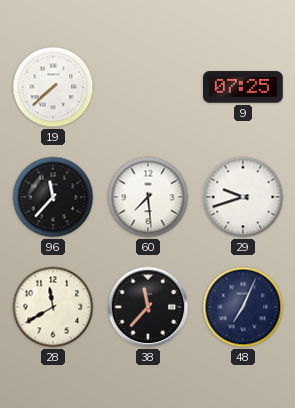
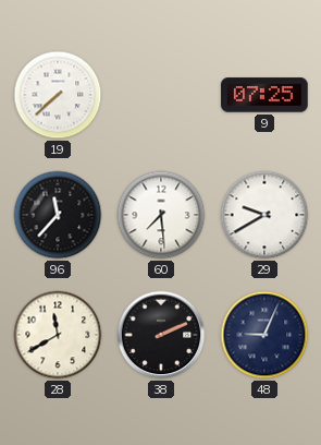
29: 9:42 -> 9:40 (264, 215)
38: 11:37 -> 2:11 (161, 335)
48: 7:04 -> 9:04 (264, 335)
